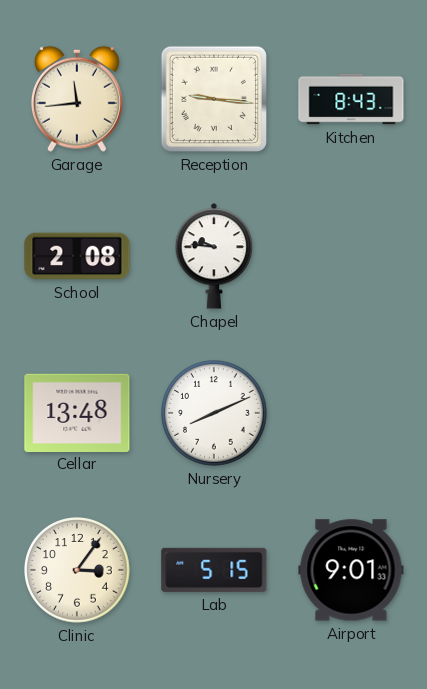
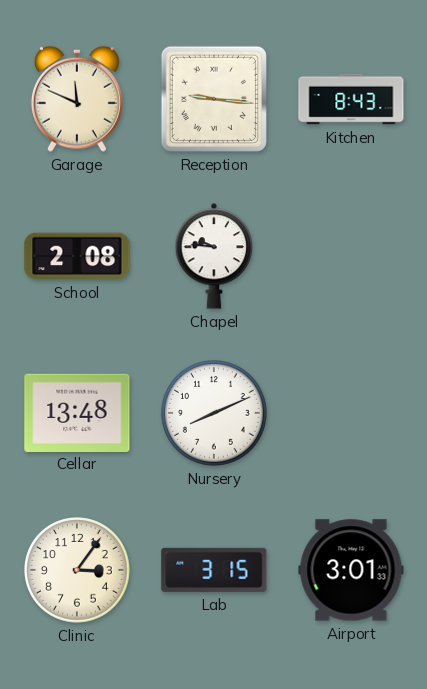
Garage: 11:44 -> 11:49 (77, 99)
Lab: 5:15 -> 3:15 (214, 570)
Airport: 9:01 -> 3:01 (351, 570)
